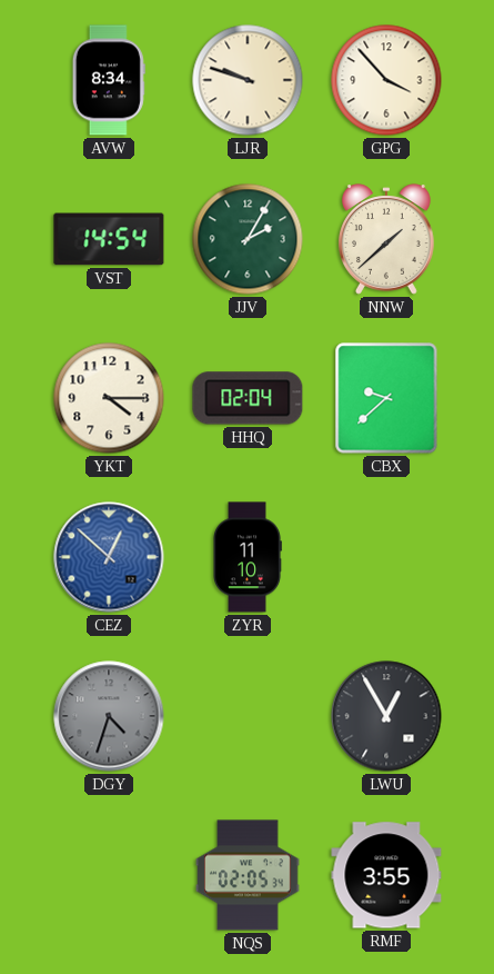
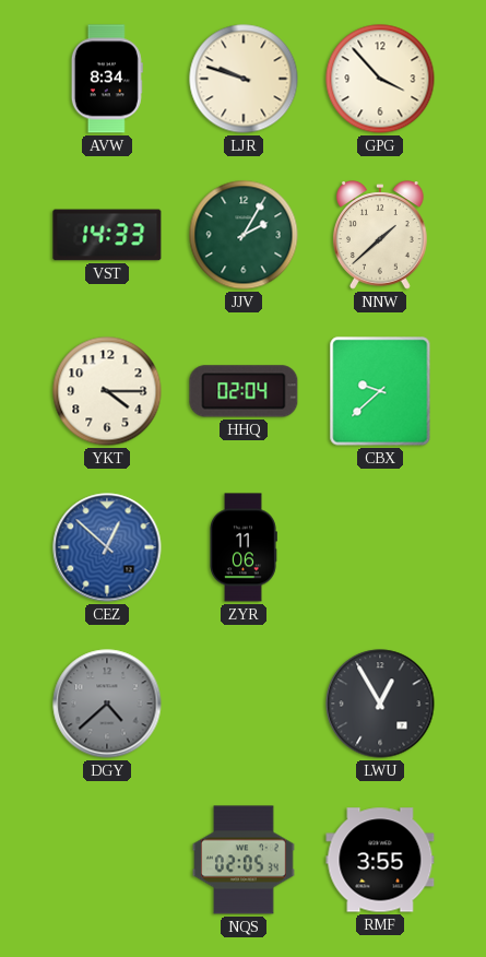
VST: 14:54 -> 14:33 (107, 235)
ZYR: 11:10 -> 11:06 (244, 547)
DGY: 4:33 -> 4:38 (107, 704)
